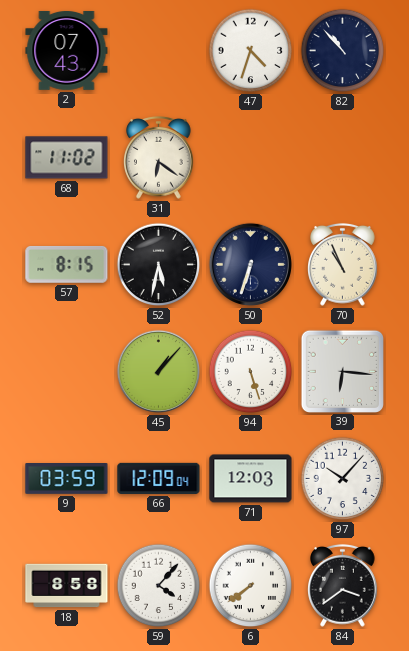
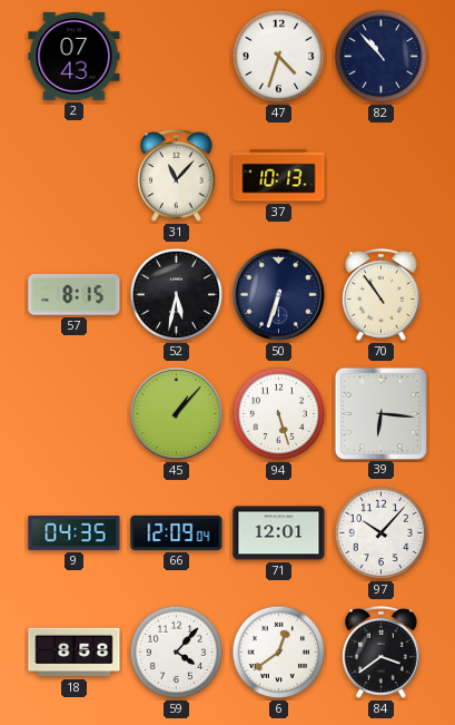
68: 11:02 -> none (67, 158)
31: 6:21 -> 11:07 (177, 176)
37: none -> 10:13 (279, 176)
70: 10:56 -> 10:54 (382, 295)
9: 03:59 -> 04:35 (75, 533)
71: 12:03 -> 12:01 (279, 533)
6: 7:39 -> 12:39 (279, 653)
